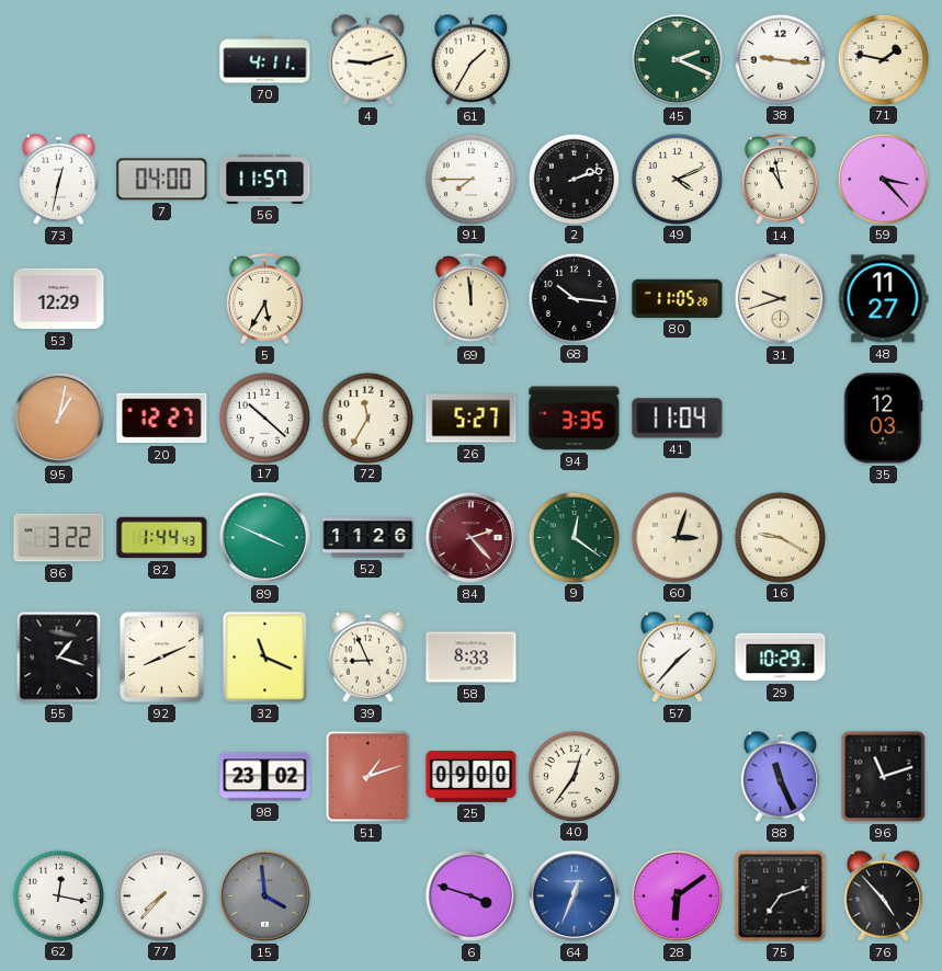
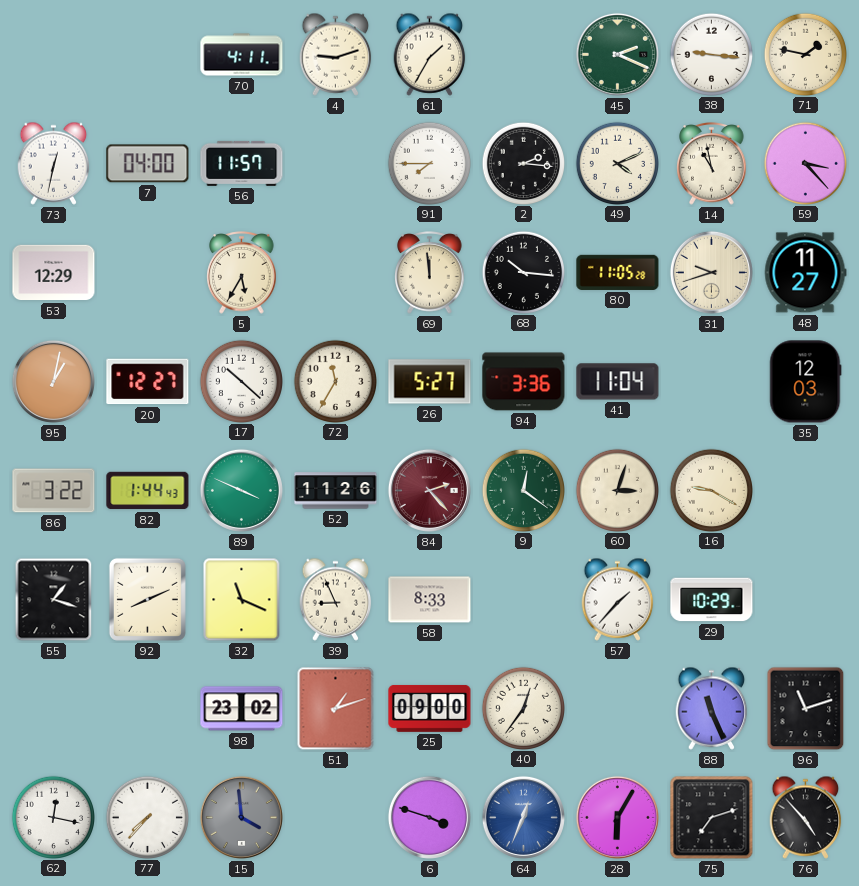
2: 2:12 -> 2:16 (523, 163)
94: 3:35 -> 3:36 (524, 382)
28: 6:09 -> 6:05 (617, 817)
